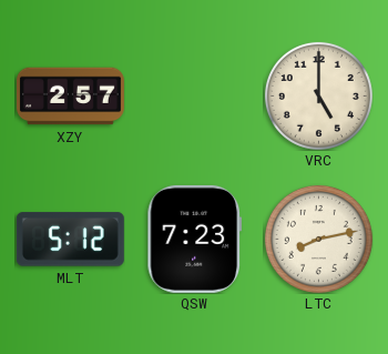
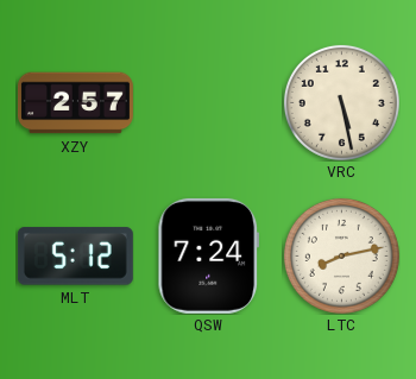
VRC: 5:00 -> 5:28 (341, 102)
QSW: 7:23 -> 7:24 (209, 255)
